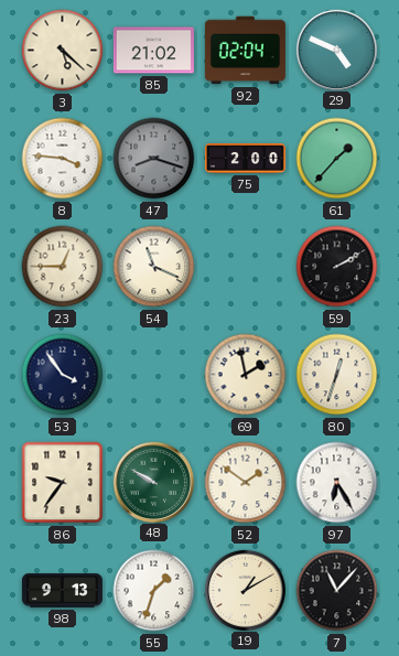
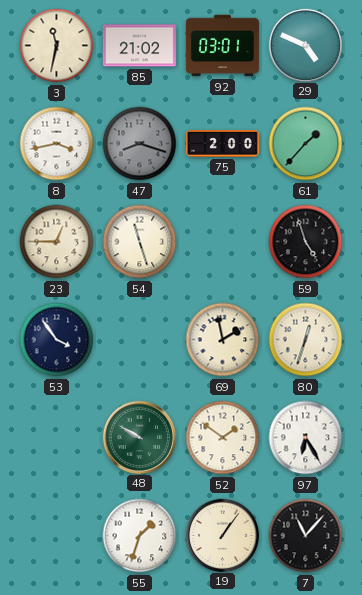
3: 5:22 -> 11:32 (57, 46)
92: 02:04 -> 03:01 (222, 46)
8: 3:46 -> 3:43 (57, 144)
54: 11:19 -> 11:27 (140, 242)
59: 2:10 -> 4:57 (306, 242)
86: 9:36 -> none (63, 483)
98: 9:13 -> none (62, 591)
19: 1:10 -> 1:06 (222, 535)
